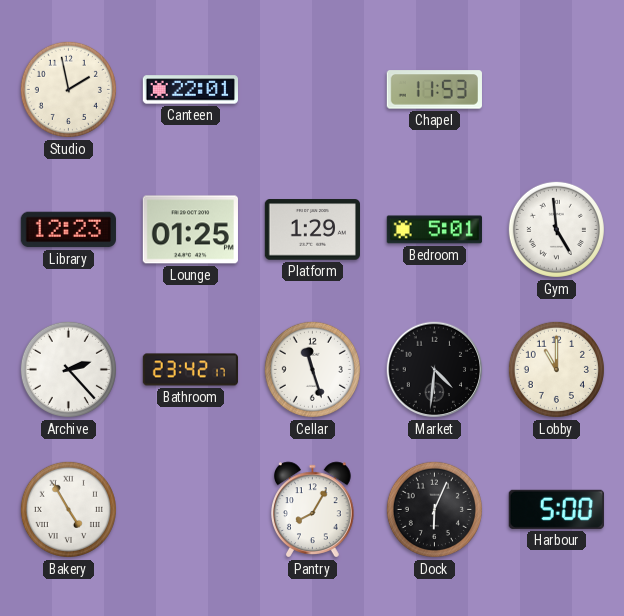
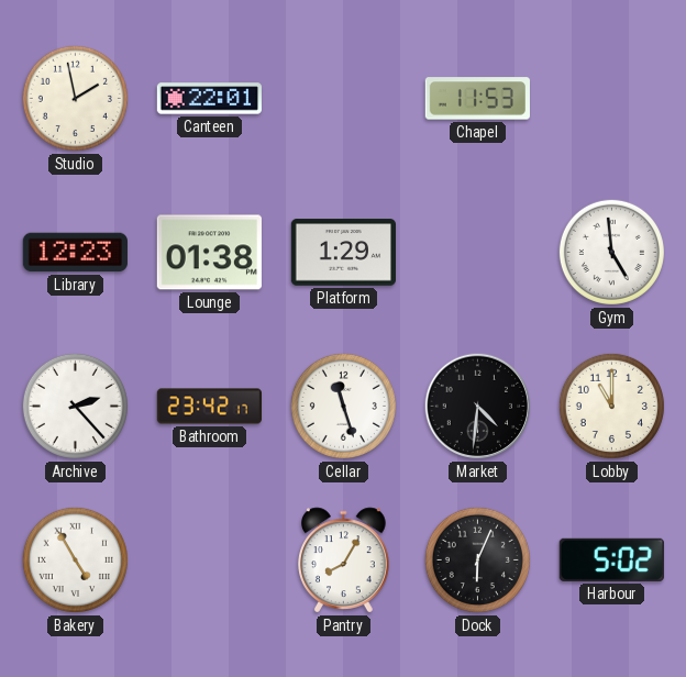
Lounge: 01:25 -> 01:38 (209, 253)
Bedroom: 5:01 -> none (434, 230)
Harbour: 5:00 -> 5:02 (611, 559)
